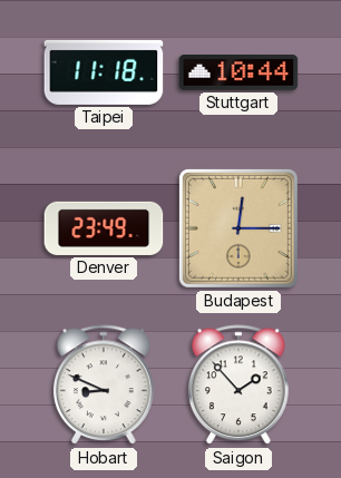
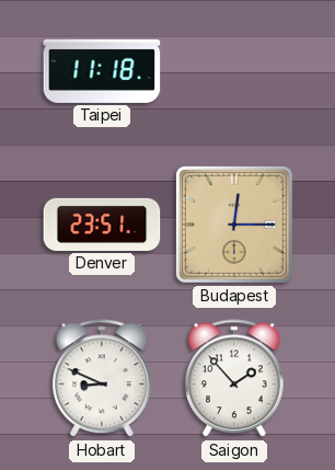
Stuttgart: 10:44 -> none (238, 74)
Denver: 23:49 -> 23:51 (102, 225)
